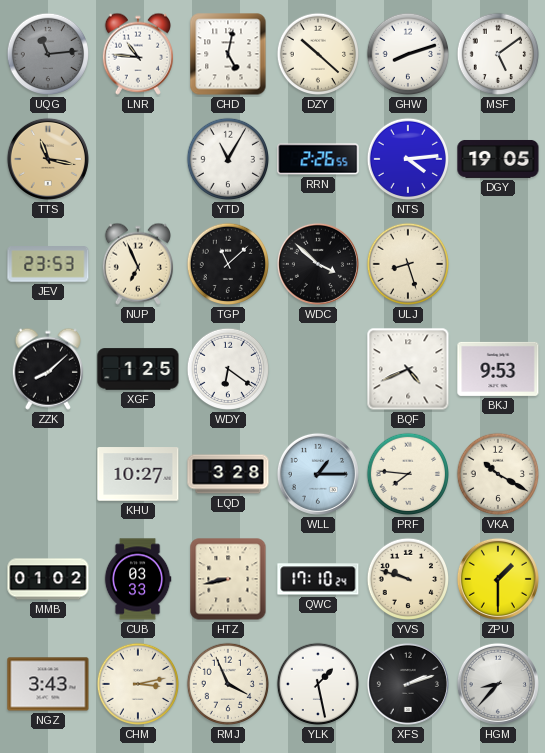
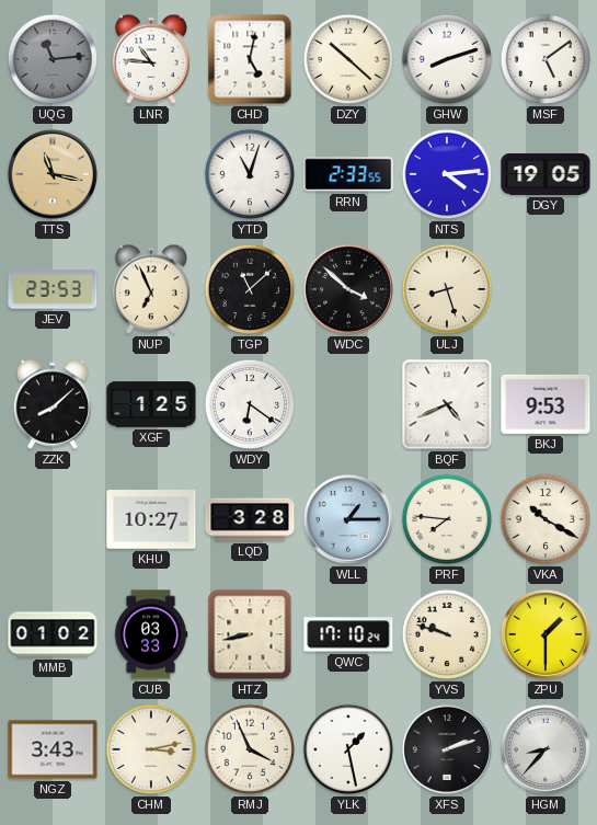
YTD: 11:05 -> 11:03 (250, 174)
RRN: 2:26 -> 2:33 (348, 174)
